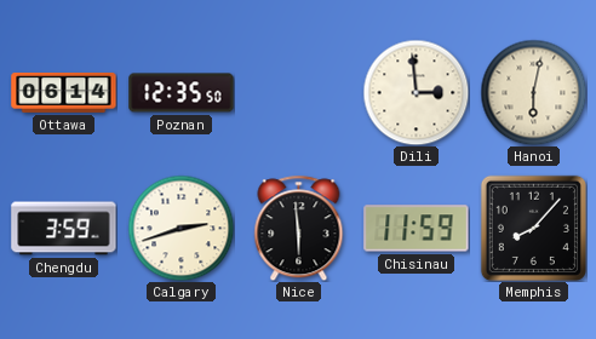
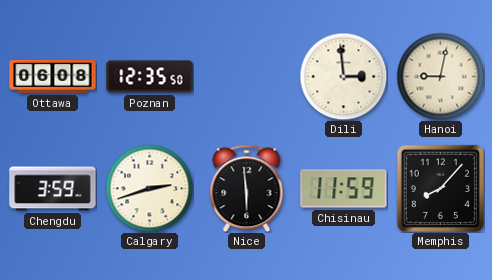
Ottawa: 06:14 -> 06:08 (53, 76)
Hanoi: 6:02 -> 9:02 (440, 76)
